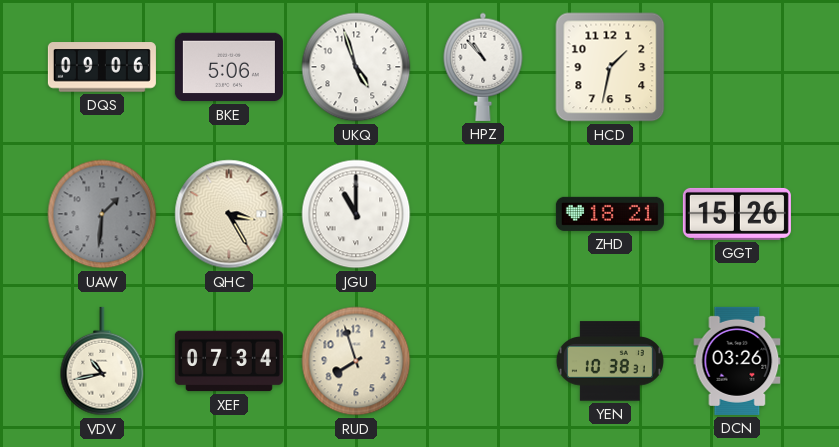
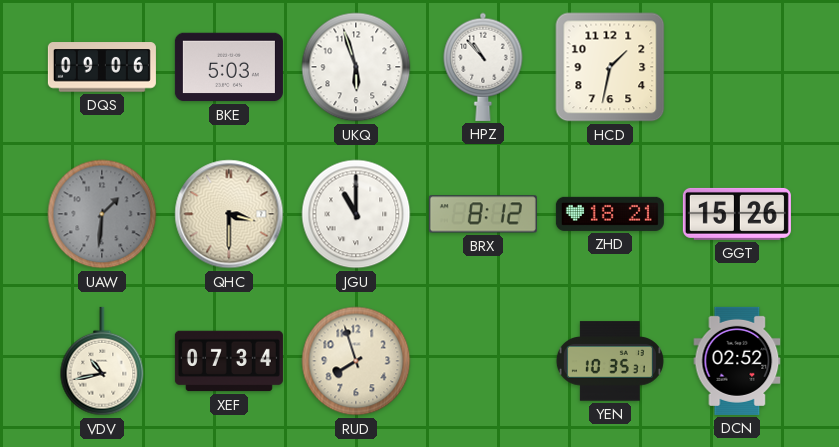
BKE: 5:06 -> 5:03 (229, 67)
UKQ: 4:57 -> 5:57 (356, 67)
QHC: 3:25 -> 3:30 (229, 214)
BRX: none -> 8:12 (483, 214)
YEN: 10:38 -> 10:35 (610, 361)
DCN: 03:26 -> 02:52 (737, 361)
